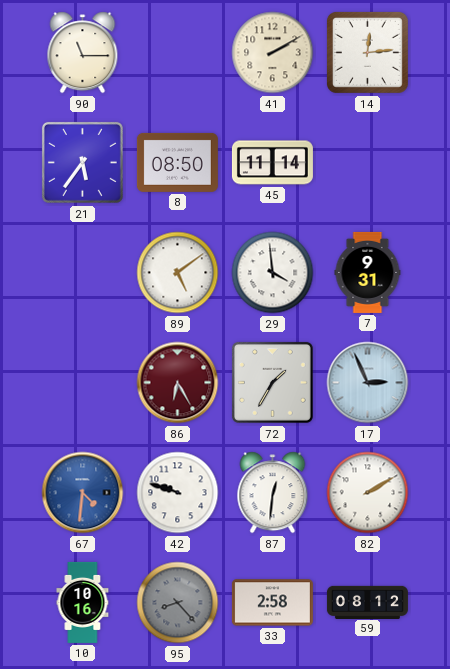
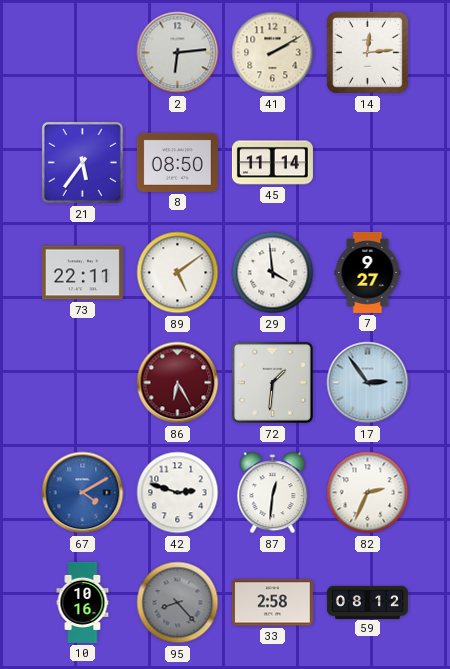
90: 11:15 -> none (83, 53)
2: none -> 6:14 (178, 53)
73: none -> 22:11 (82, 273)
7: 9:31 -> 9:27 (368, 272)
72: 1:35 -> 1:31 (272, 382)
17: 2:56 -> 2:54 (368, 383)
67: 4:31 -> 4:10 (83, 493)
42: 9:48 -> 2:48 (178, 493)
82: 2:10 -> 2:34 (368, 493)
